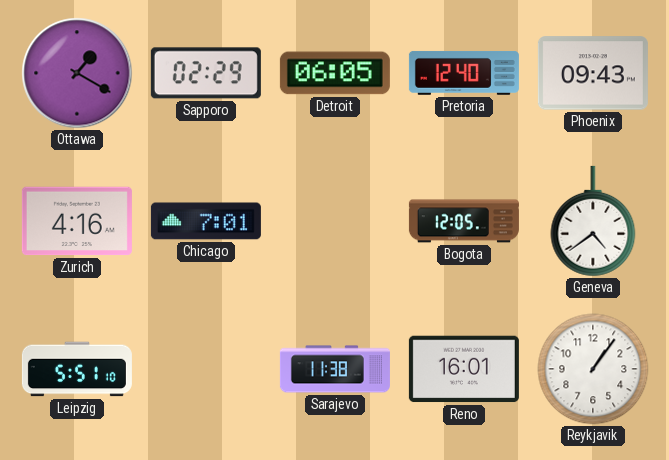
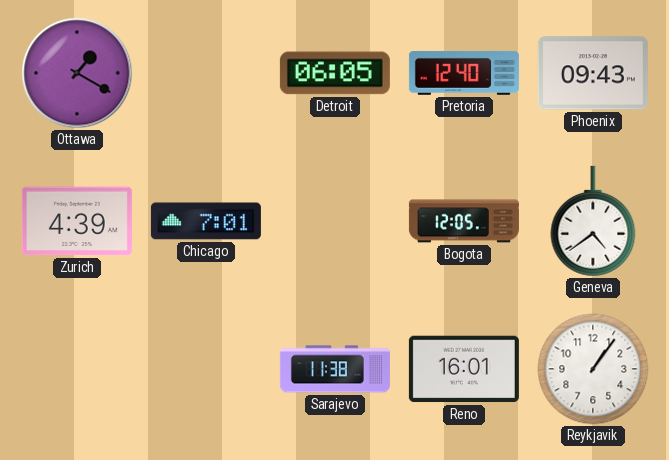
Sapporo: 02:29 -> none (206, 73)
Zurich: 4:16 -> 4:39 (77, 221)
Leipzig: 5:51 -> none (77, 369)
